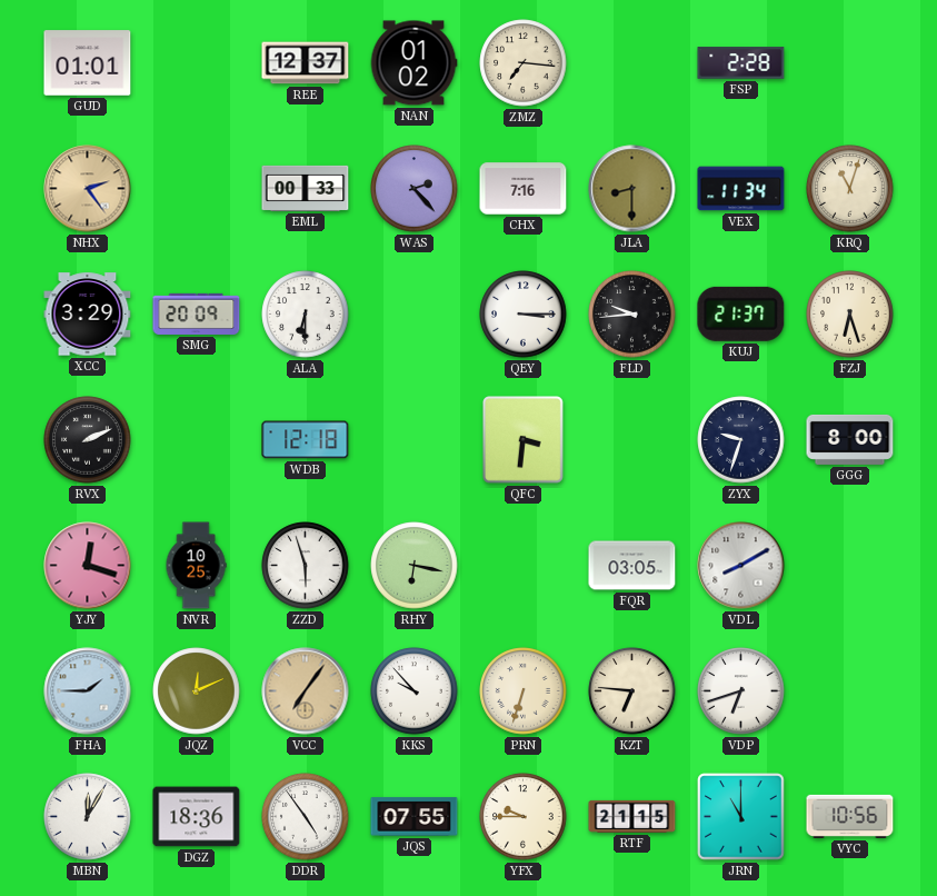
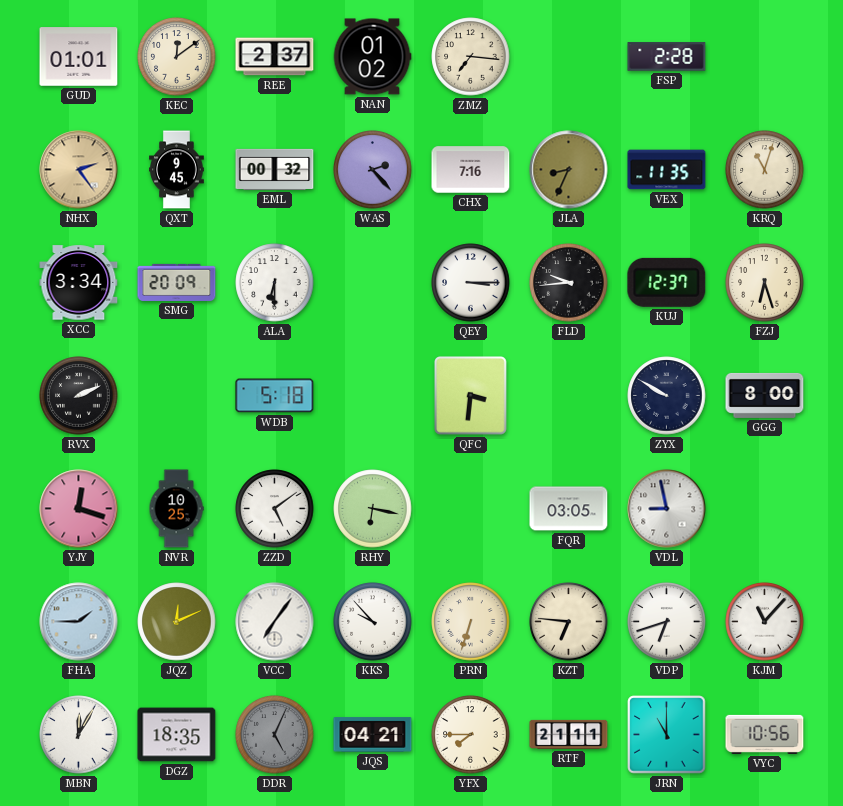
KEC: none -> 12:09 (177, 57)
REE: 12:37 -> 2:37 (275, 57)
QXT: none -> 9:45 (177, 170)
EML: 00:33 -> 00:32 (275, 169)
JLA: 8:30 -> 8:34 (569, 170)
VEX: 11:34 -> 11:35 (667, 170)
XCC: 3:29 -> 3:34 (79, 283)
KUJ: 21:37 -> 12:37 (667, 282)
WDB: 12:18 -> 5:18 (275, 396)
ZYX: 9:33 -> 9:50 (667, 396)
ZZD: 5:57 -> 5:09 (275, 509)
VDL: 8:10 -> 8:58 (667, 509)
VCC dial: champagne -> white (275, 622)
KJM: none -> 11:07 (765, 622)
DGZ: 18:36 -> 18:35 (177, 735)
DDR: 4:54 -> 5:04 (275, 735)
DDR dial: white -> grey (275, 735)
JQS: 07:55 -> 04:21 (373, 735)
YFX: 9:45 -> 7:45 (471, 735)
RTF: 21:15 -> 21:11 (569, 734)
